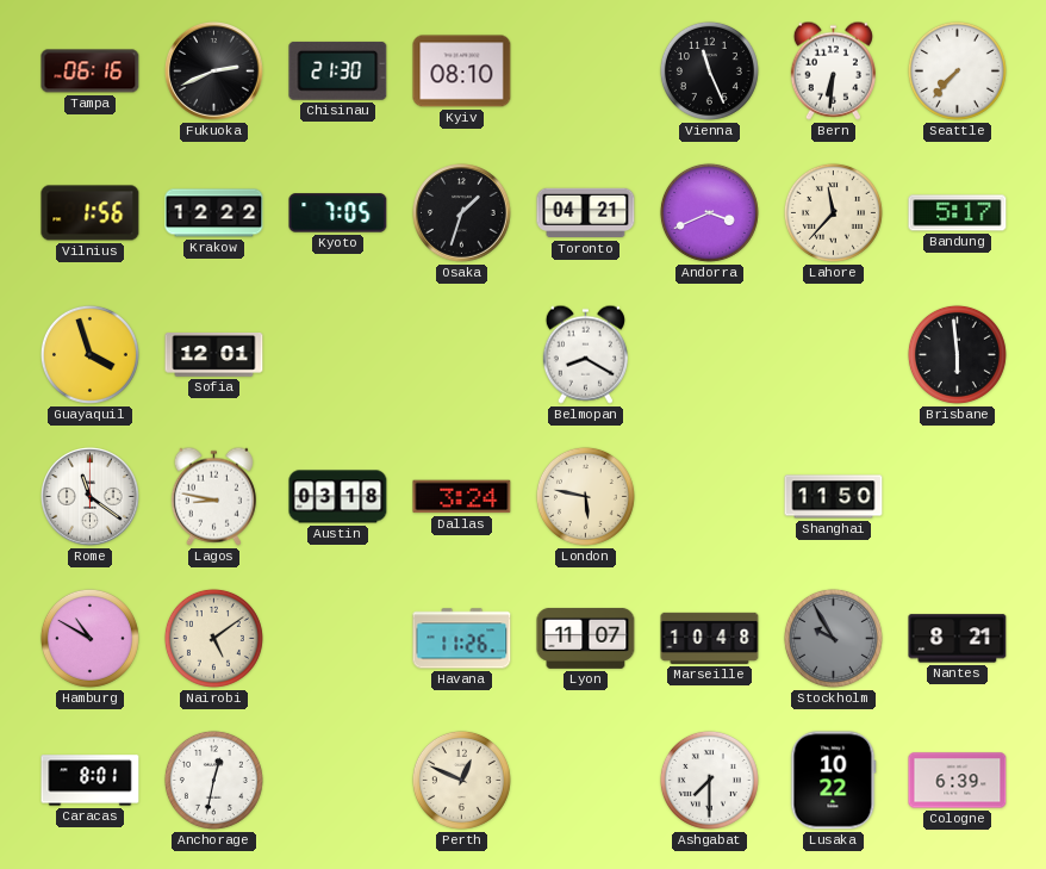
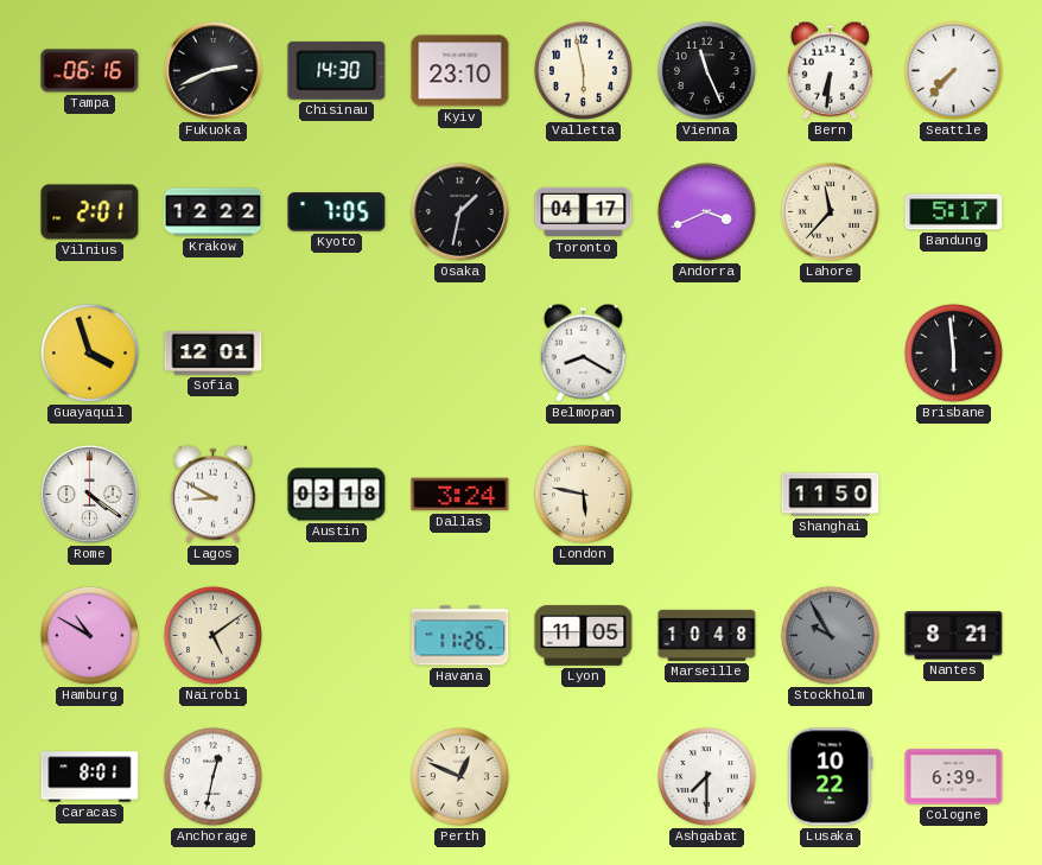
Chisinau: 21:30 -> 14:30 (337, 70)
Kyiv: 08:10 -> 23:10 (460, 71)
Valletta: none -> 5:58 (583, 70)
Vilnius: 1:56 -> 2:01 (90, 212)
Osaka: 1:33 -> 1:32 (460, 212)
Toronto: 04:21 -> 04:17 (584, 212)
Rome: 11:21 -> 4:21 (90, 495)
Lagos: 8:47 -> 8:50 (212, 494)
Lyon: 11:07 -> 11:05 (584, 635)
